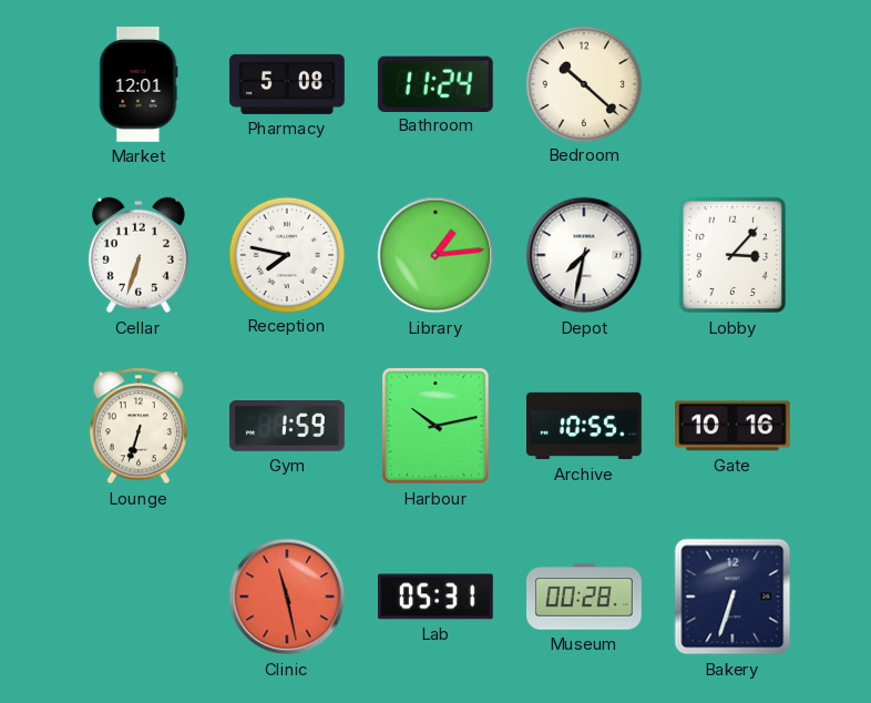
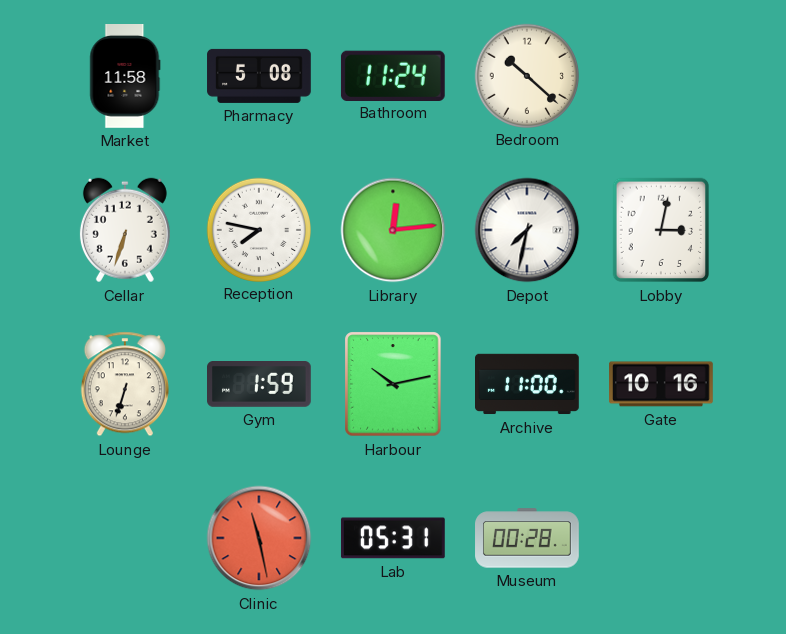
Market: 12:01 -> 11:58 (125, 77)
Library: 1:14 -> 12:14 (393, 230)
Lobby: 3:07 -> 3:02 (660, 230)
Archive: 10:55 -> 11:00 (528, 384)
Bakery: 6:33 -> none (732, 597)
